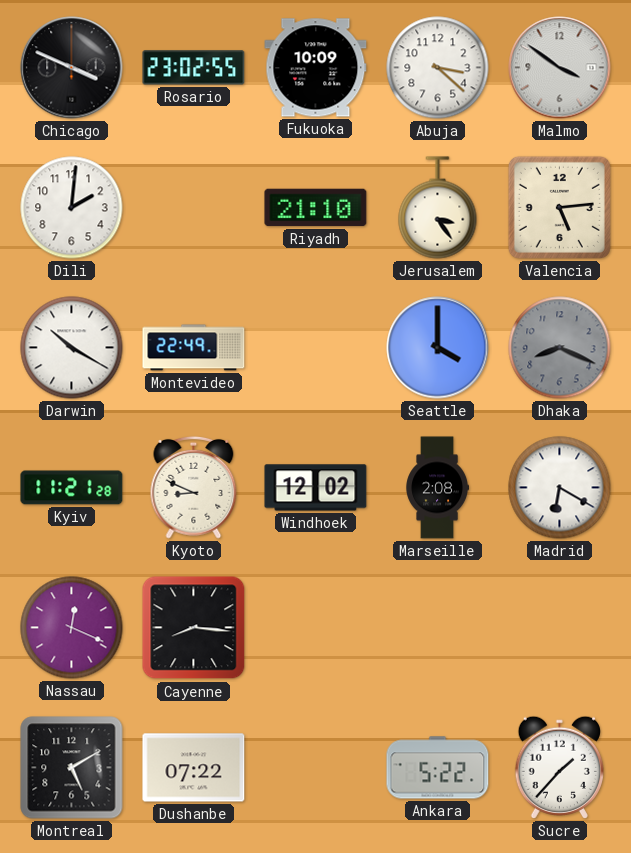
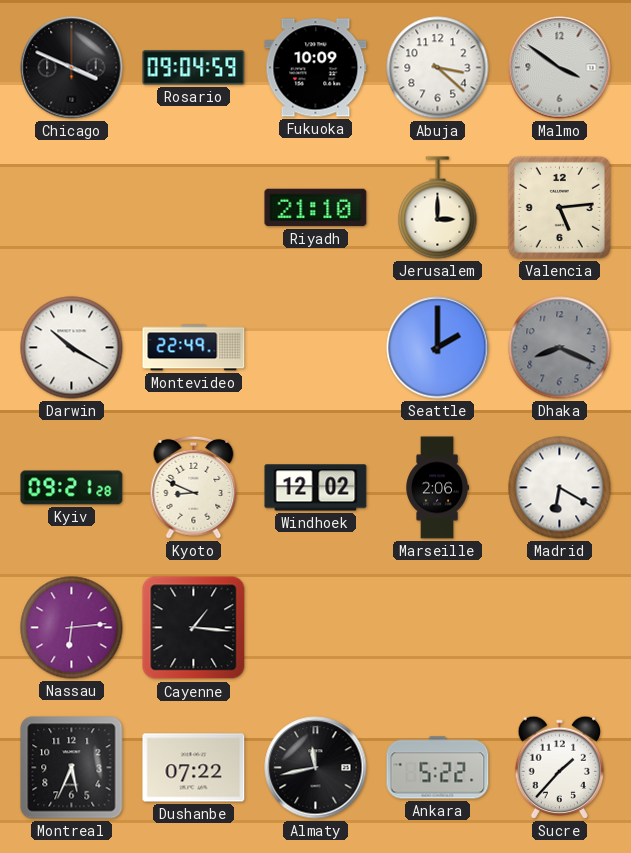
Rosario: 23:02 -> 09:04 (194, 68)
Dili: 2:01 -> none (72, 208)
Jerusalem: 3:24 -> 3:00 (438, 208)
Seattle: 4:00 -> 2:00 (438, 348)
Kyiv: 11:21 -> 09:21 (72, 488)
Marseille: 2:08 -> 2:06 (437, 488)
Nassau: 12:19 -> 6:14 (72, 628)
Cayenne: 8:16 -> 1:16 (194, 628)
Montreal: 5:10 -> 5:34 (72, 768)
Almaty: none -> 11:43 (316, 768)
